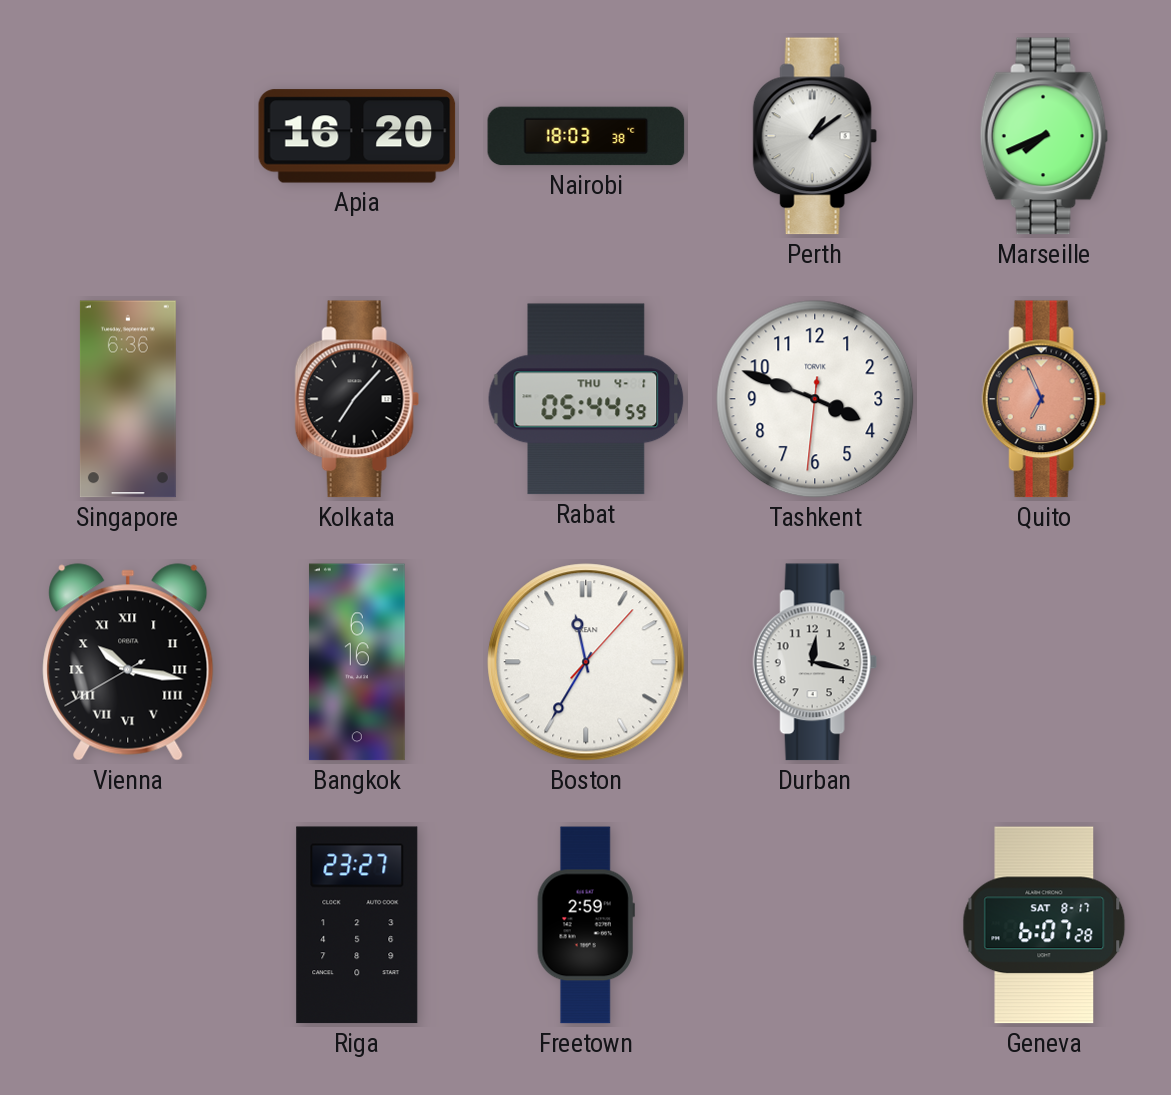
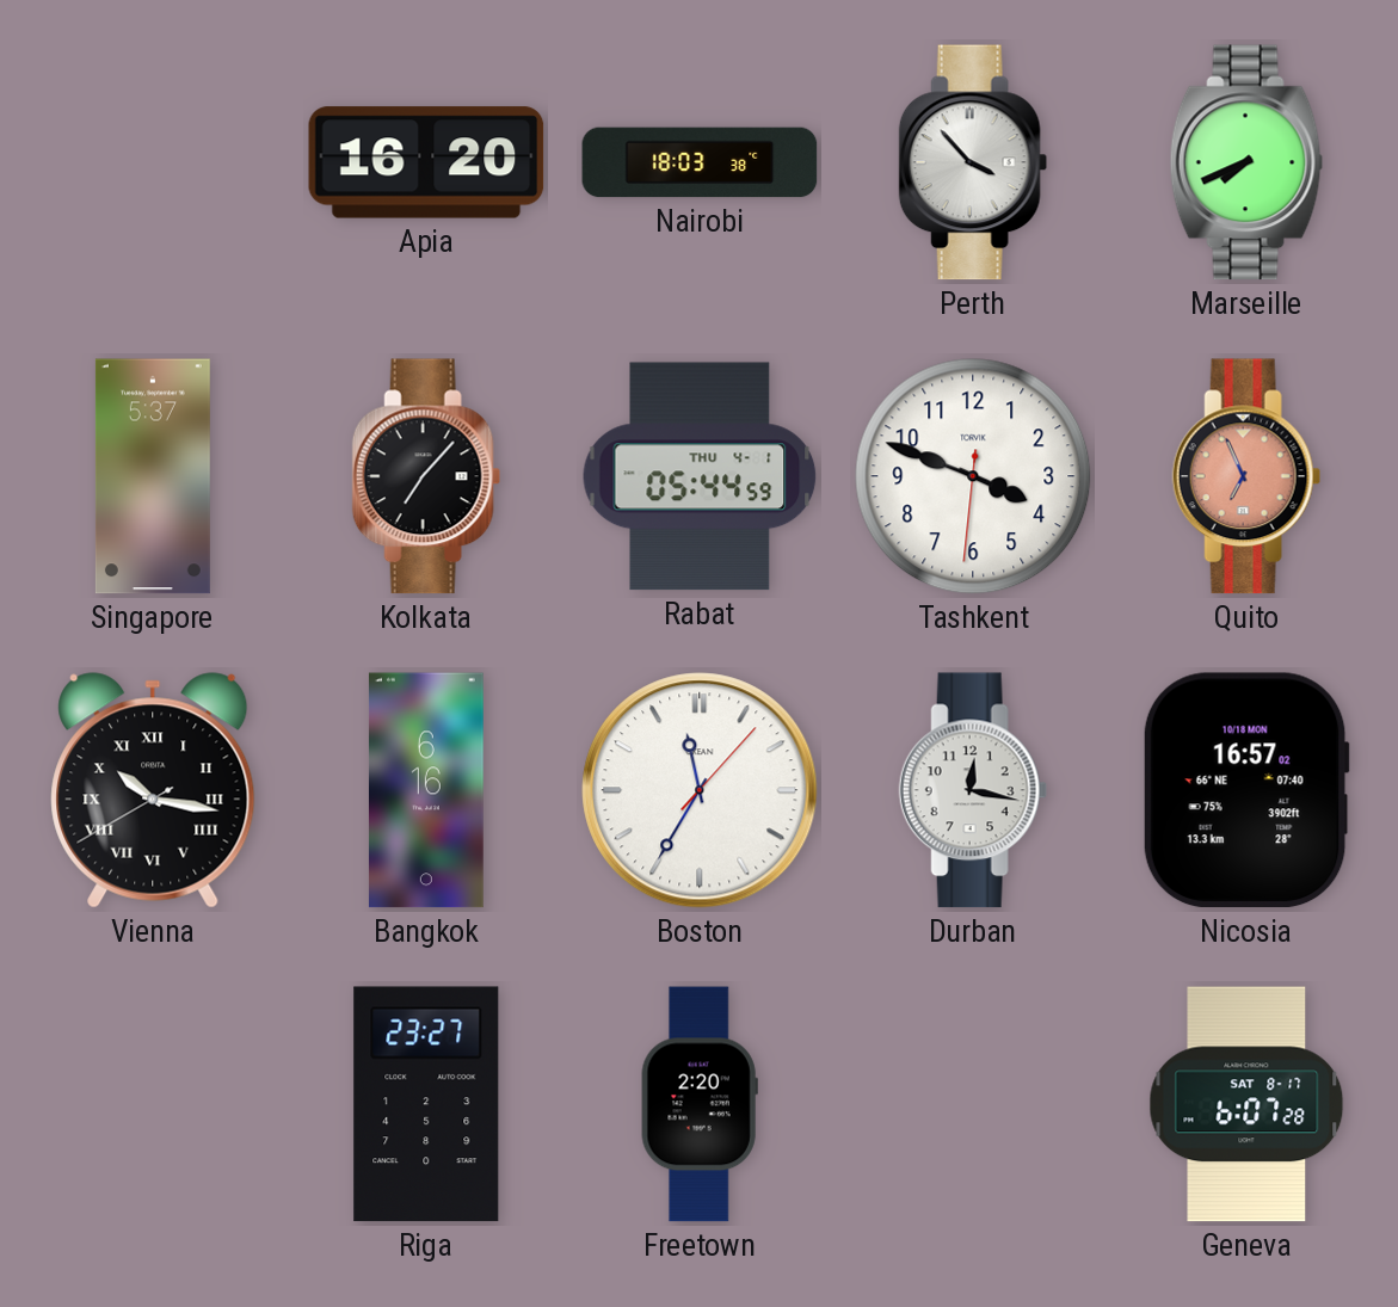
Perth: 1:09 -> 3:53 (973, 162)
Singapore: 6:36 -> 5:37 (153, 476)
Nicosia: none -> 16:57 (1246, 790)
Freetown: 2:59 -> 2:20 (700, 1104)
